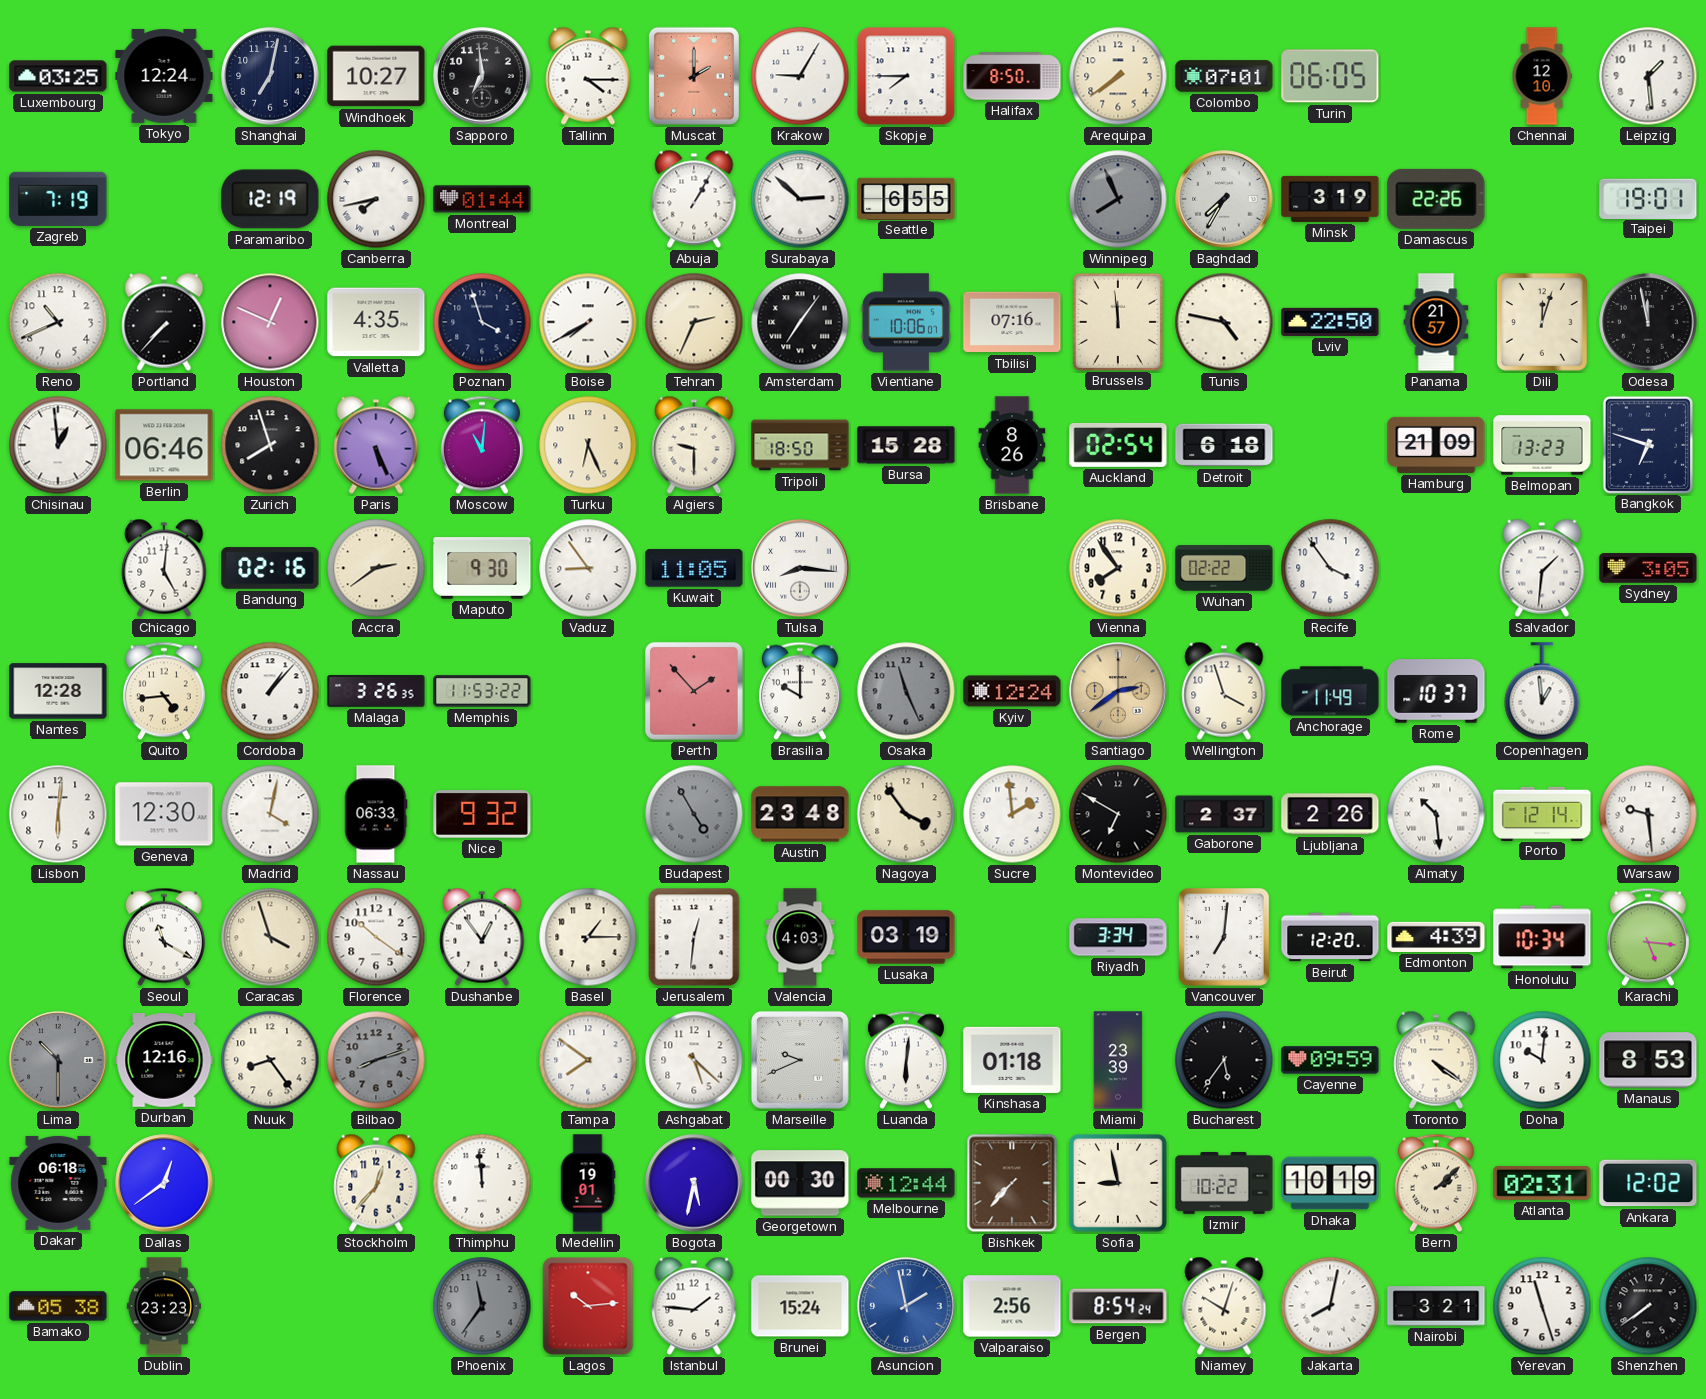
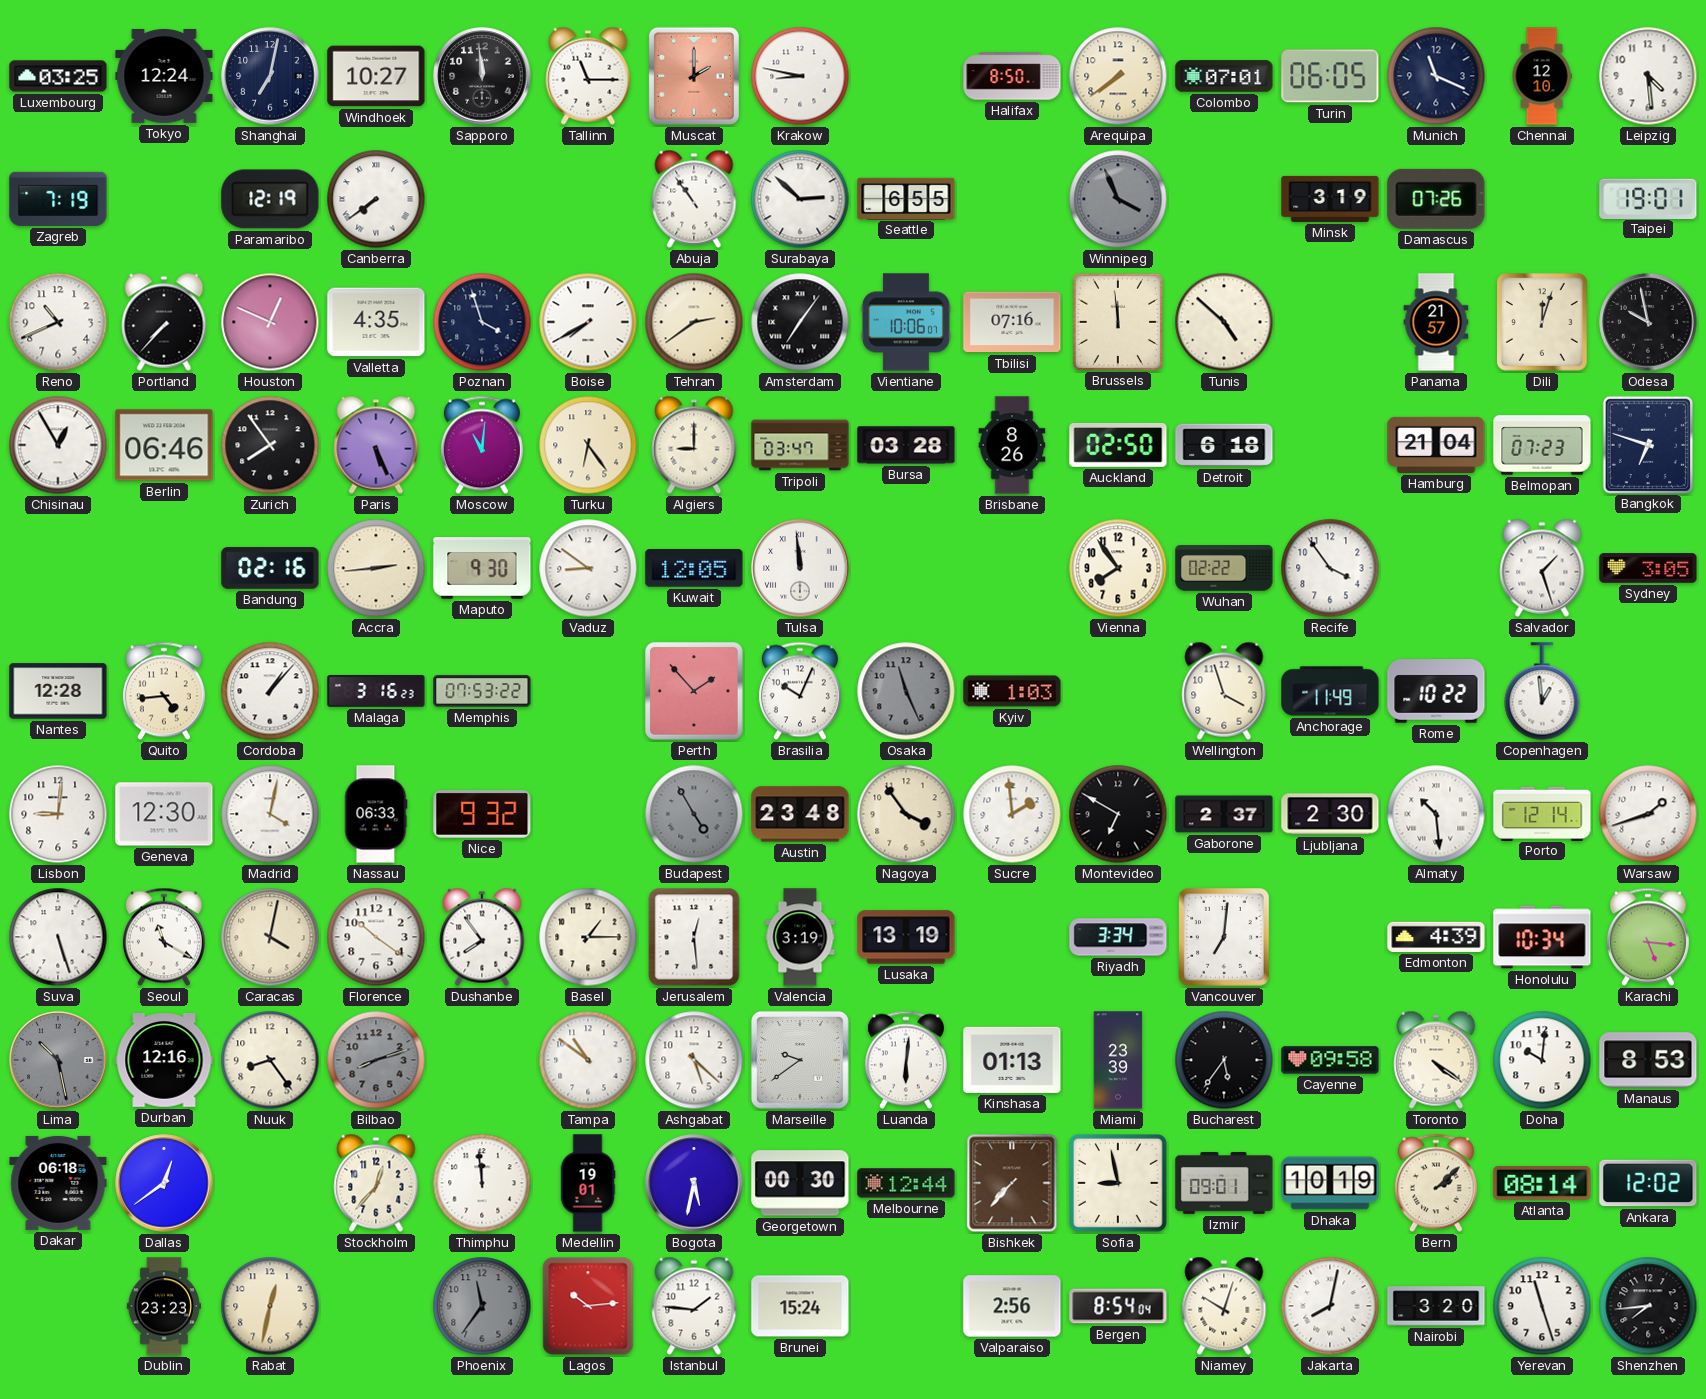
Sapporo: 6:59 -> 11:59 (482, 76)
Tallinn: 4:15 -> 11:15 (588, 76)
Krakow: 9:05 -> 8:47 (800, 76)
Skopje: 7:45 -> none (906, 76)
Munich: none -> 11:19 (1436, 76)
Leipzig: 1:29 -> 4:29 (1648, 76)
Canberra: 7:43 -> 7:39 (376, 199)
Montreal: 01:44 -> none (482, 199)
Abuja: 1:05 -> 10:54 (694, 199)
Winnipeg: 7:56 -> 3:56 (1118, 199)
Baghdad: 7:35 -> none (1224, 199)
Damascus: 22:26 -> 07:26 (1436, 199)
Tehran: 2:34 -> 2:39 (694, 322)
Tunis: 4:47 -> 4:52 (1224, 322)
Lviv: 22:50 -> none (1330, 322)
Odesa: 11:58 -> 9:58 (1648, 322)
Chisinau: 12:59 -> 12:55 (58, 445)
Zurich: 7:57 -> 7:54 (270, 445)
Turku: 6:26 -> 6:24 (588, 445)
Algiers: 9:30 -> 9:00 (694, 445)
Tripoli: 18:50 -> 03:47 (800, 445)
Bursa: 15:28 -> 03:28 (906, 445)
Auckland: 02:54 -> 02:50 (1118, 445)
Hamburg: 21:09 -> 21:04 (1436, 445)
Belmopan: 13:23 -> 07:23 (1542, 445)
Chicago: 5:01 -> none (164, 568)
Accra: 2:39 -> 2:44 (376, 568)
Vaduz: 8:54 -> 8:51 (588, 568)
Kuwait: 11:05 -> 12:05 (694, 568)
Tulsa: 8:16 -> 11:59 (800, 568)
Salvador: 1:31 -> 1:27 (1542, 568)
Malaga: 3:26 -> 3:16 (376, 692)
Memphis: 11:53 -> 07:53 (482, 691)
Brasilia: 10:00 -> 10:04 (800, 691)
Kyiv: 12:24 -> 1:03 (1012, 691)
Santiago: 2:39 -> none (1118, 691)
Rome: 10:37 -> 10:22 (1436, 691)
Lisbon: 6:01 -> 9:01 (58, 814)
Ljubljana: 2:26 -> 2:30 (1330, 814)
Warsaw: 9:29 -> 1:42 (1648, 814)
Suva: none -> 5:27 (58, 937)
Caracas: 3:57 -> 4:02 (270, 937)
Dushanbe: 12:54 -> 7:54 (482, 937)
Jerusalem: 12:31 -> 12:29 (694, 937)
Valencia: 4:03 -> 3:19 (800, 937)
Lusaka: 03:19 -> 13:19 (906, 937)
Beirut: 12:20 -> none (1330, 937)
Lima: 10:30 -> 10:28 (58, 1060)
Tampa: 7:51 -> 10:51 (588, 1060)
Marseille: 9:41 -> 9:39 (800, 1060)
Kinshasa: 01:18 -> 01:13 (1012, 1060)
Cayenne: 09:59 -> 09:58 (1330, 1060)
Izmir: 10:22 -> 09:01 (1224, 1183)
Atlanta: 02:31 -> 08:14 (1542, 1183)
Bamako: 05:38 -> none (58, 1306)
Rabat: none -> 12:32 (270, 1306)
Asuncion: 1:58 -> none (906, 1306)
Bergen: 8:54:24 -> 8:54:04 (1118, 1306)
Nairobi: 3:21 -> 3:20 (1436, 1306)
Shenzhen: 7:39 -> 7:44 (1648, 1306)
